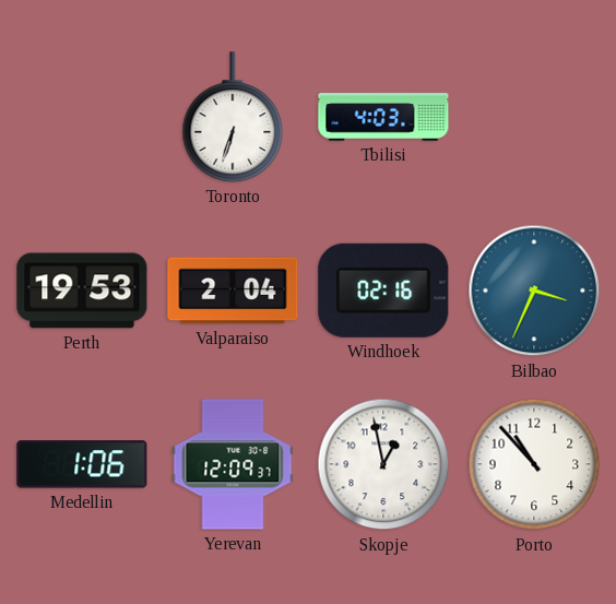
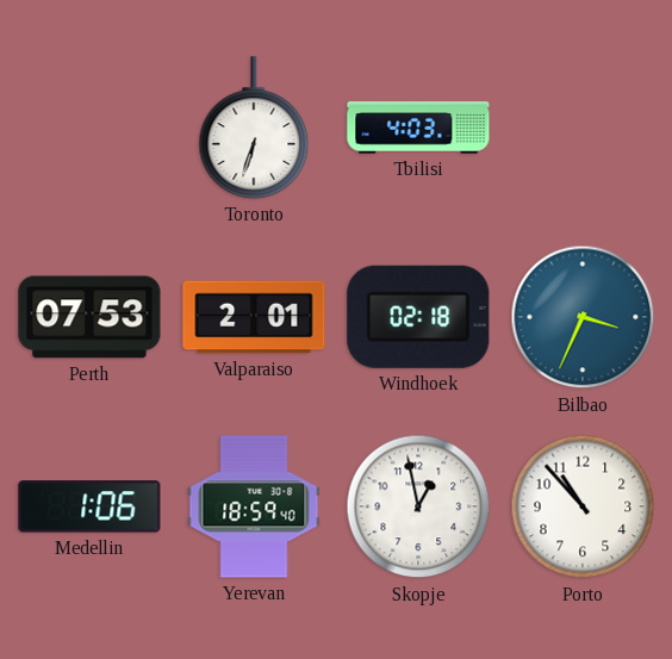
Perth: 19:53 -> 07:53 (89, 317)
Valparaiso: 2:04 -> 2:01 (254, 317)
Windhoek: 02:16 -> 02:18 (418, 317)
Yerevan: 12:09 -> 18:59 (254, 506)
